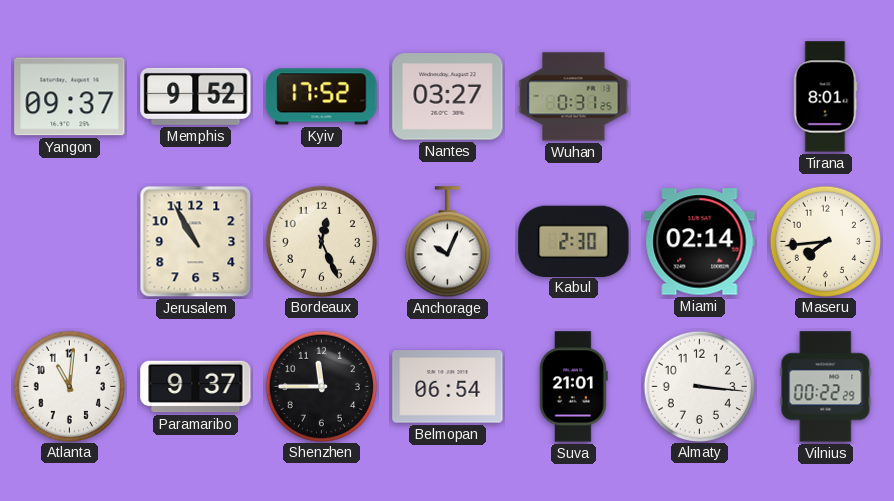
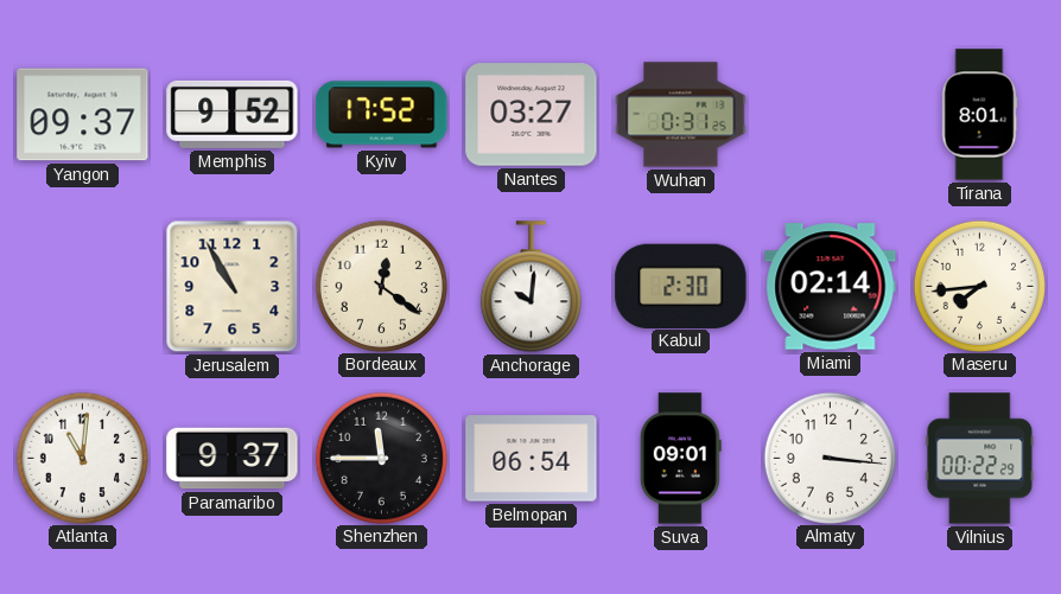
Bordeaux: 12:26 -> 12:21 (381, 286)
Anchorage: 10:04 -> 10:01 (530, 287)
Suva: 21:01 -> 09:01 (680, 459)
